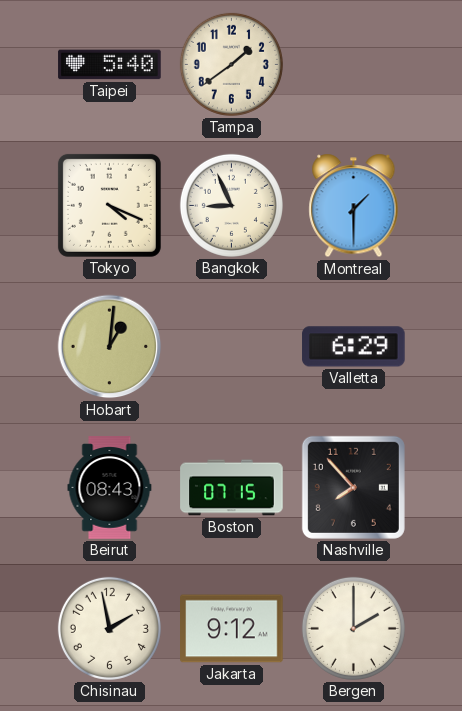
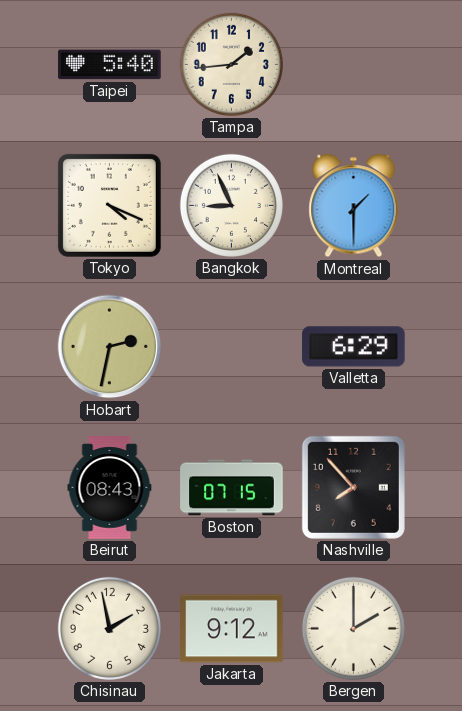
Tampa: 1:39 -> 1:44 (231, 64)
Hobart: 1:01 -> 2:32 (110, 347)
